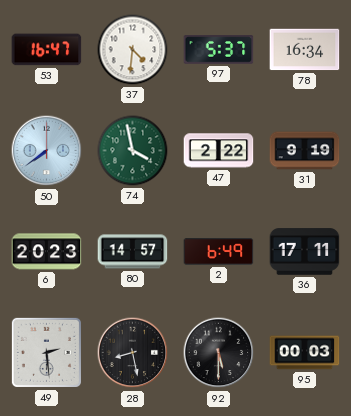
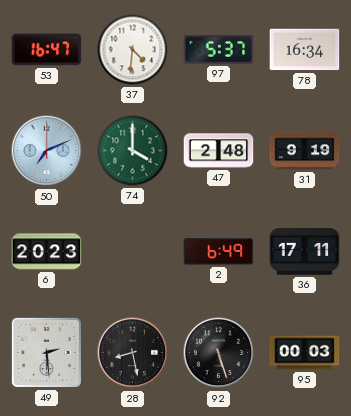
50: 7:39 -> 7:11 (47, 151)
74: 3:58 -> 4:00 (133, 151)
47: 2:22 -> 2:48 (219, 151)
80: 14:57 -> none (133, 252)
92: 5:30 -> 5:27 (219, 353)
